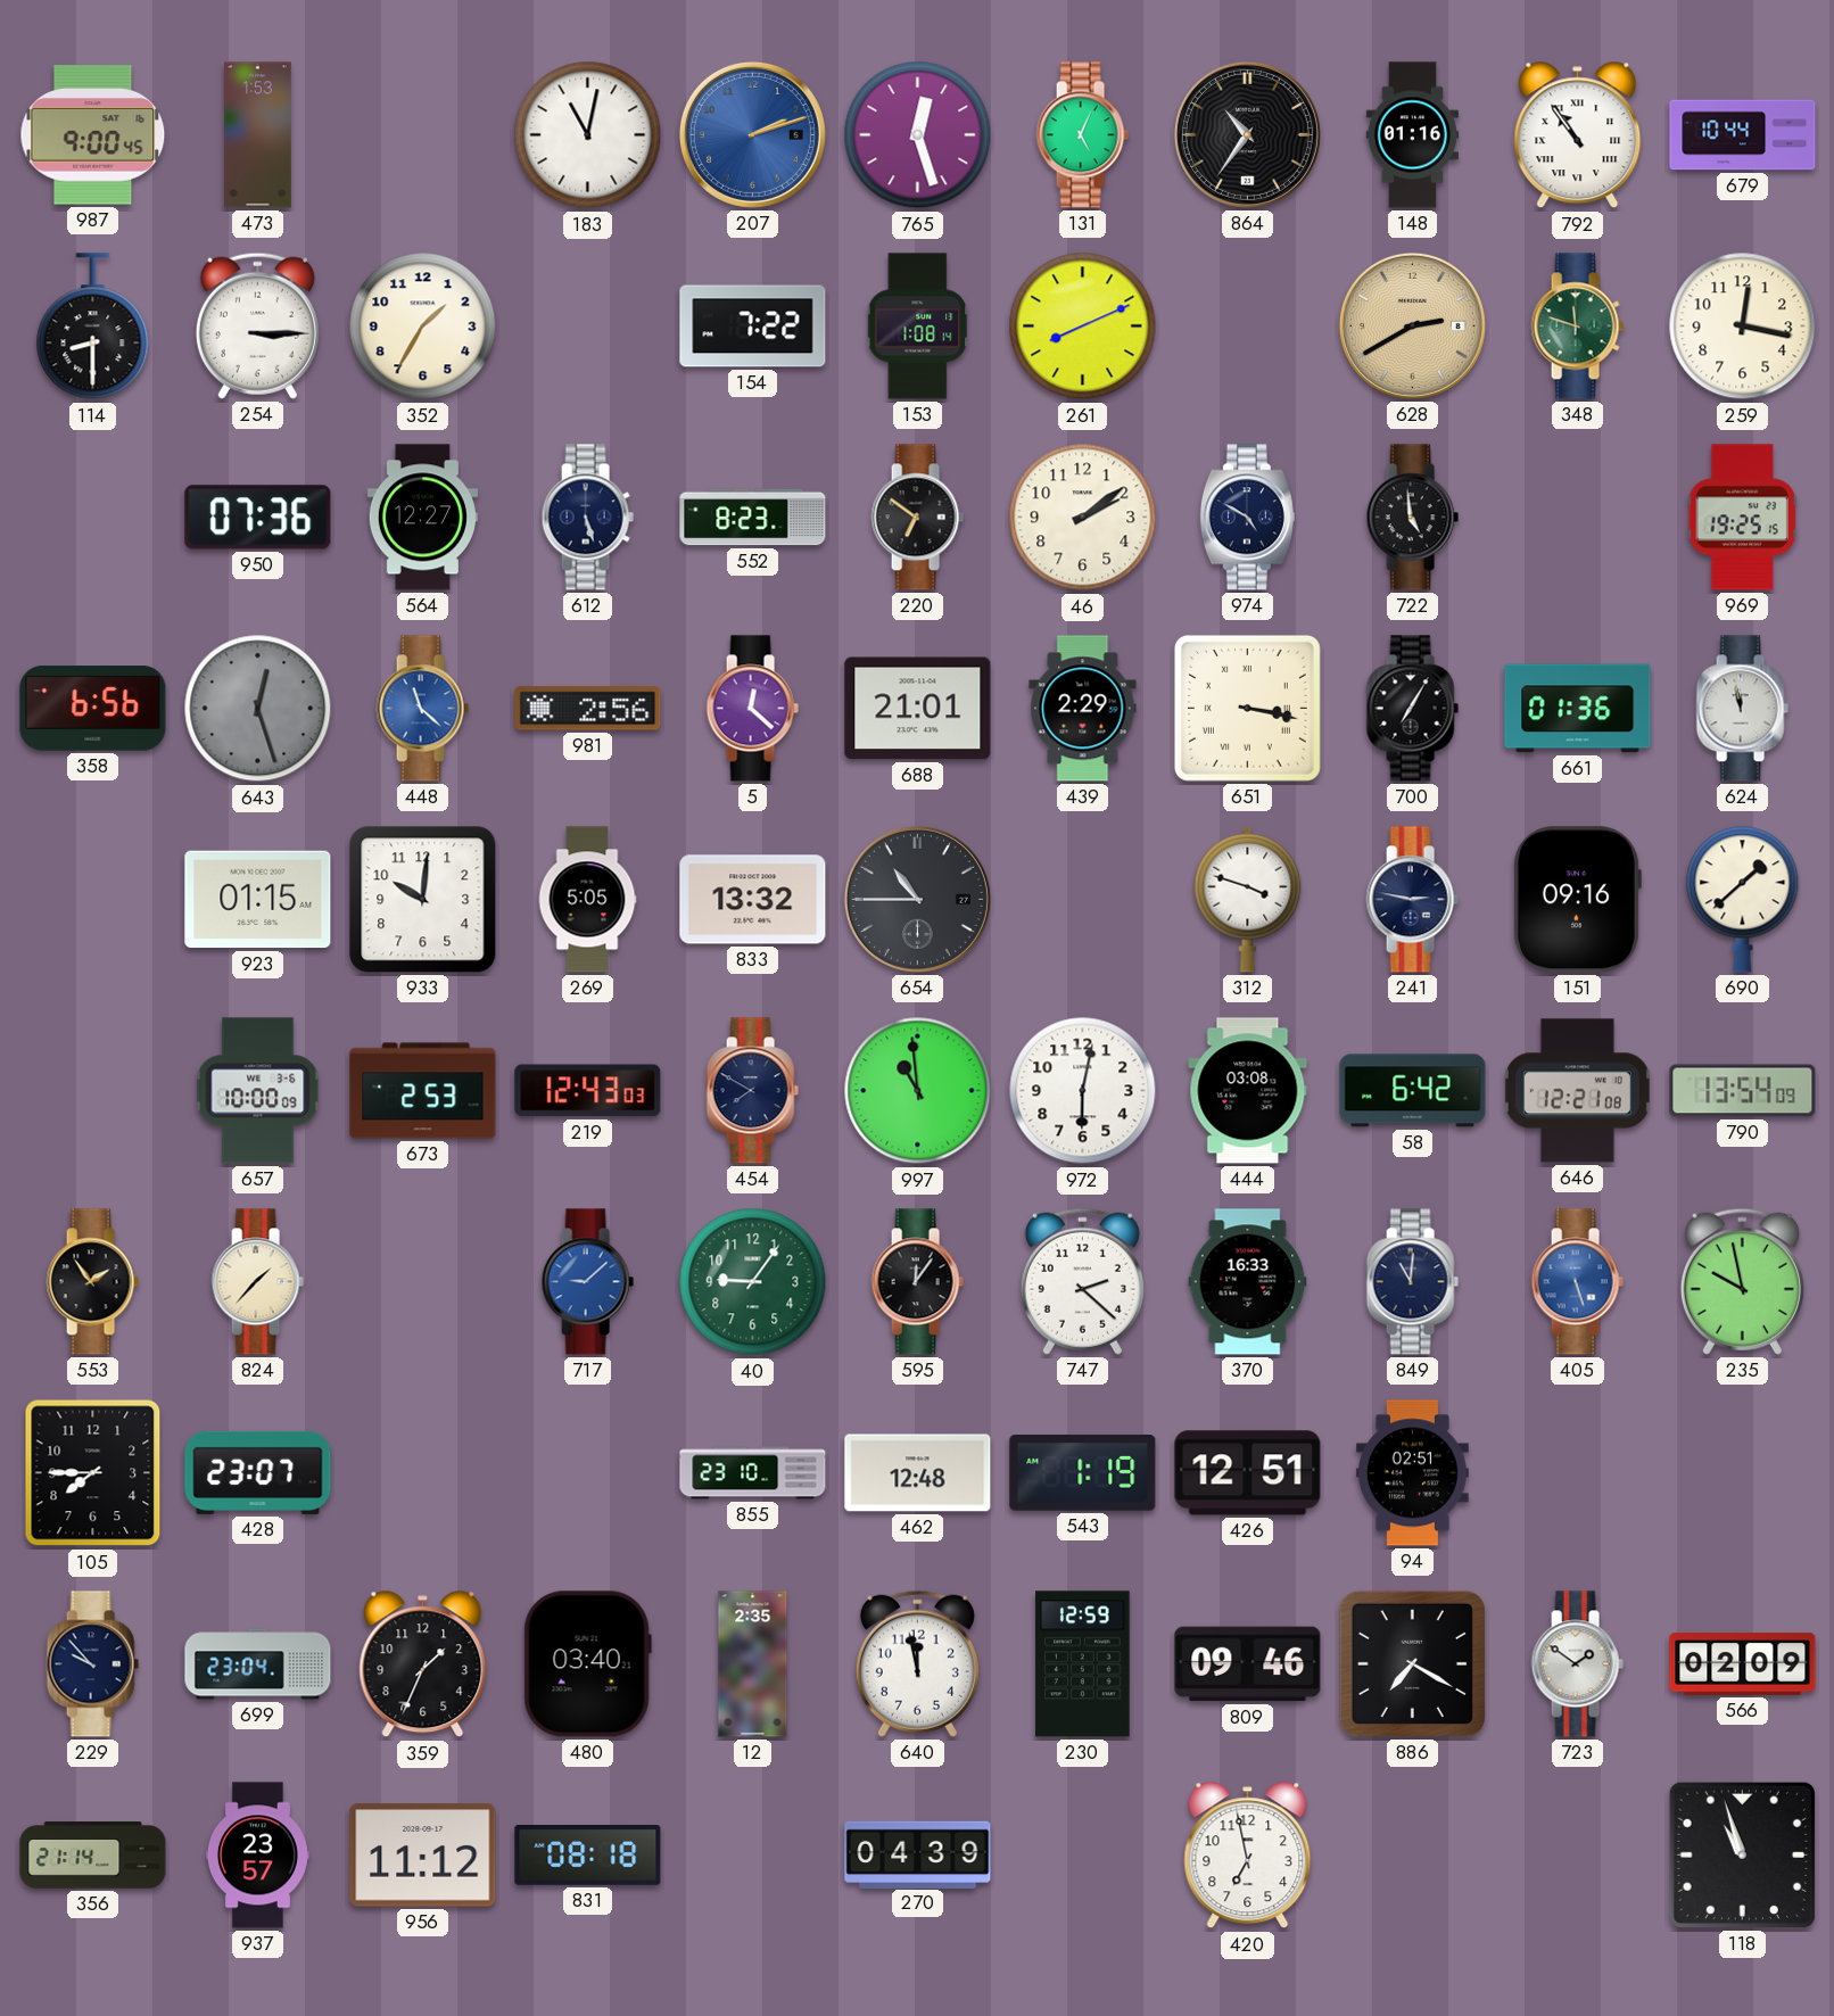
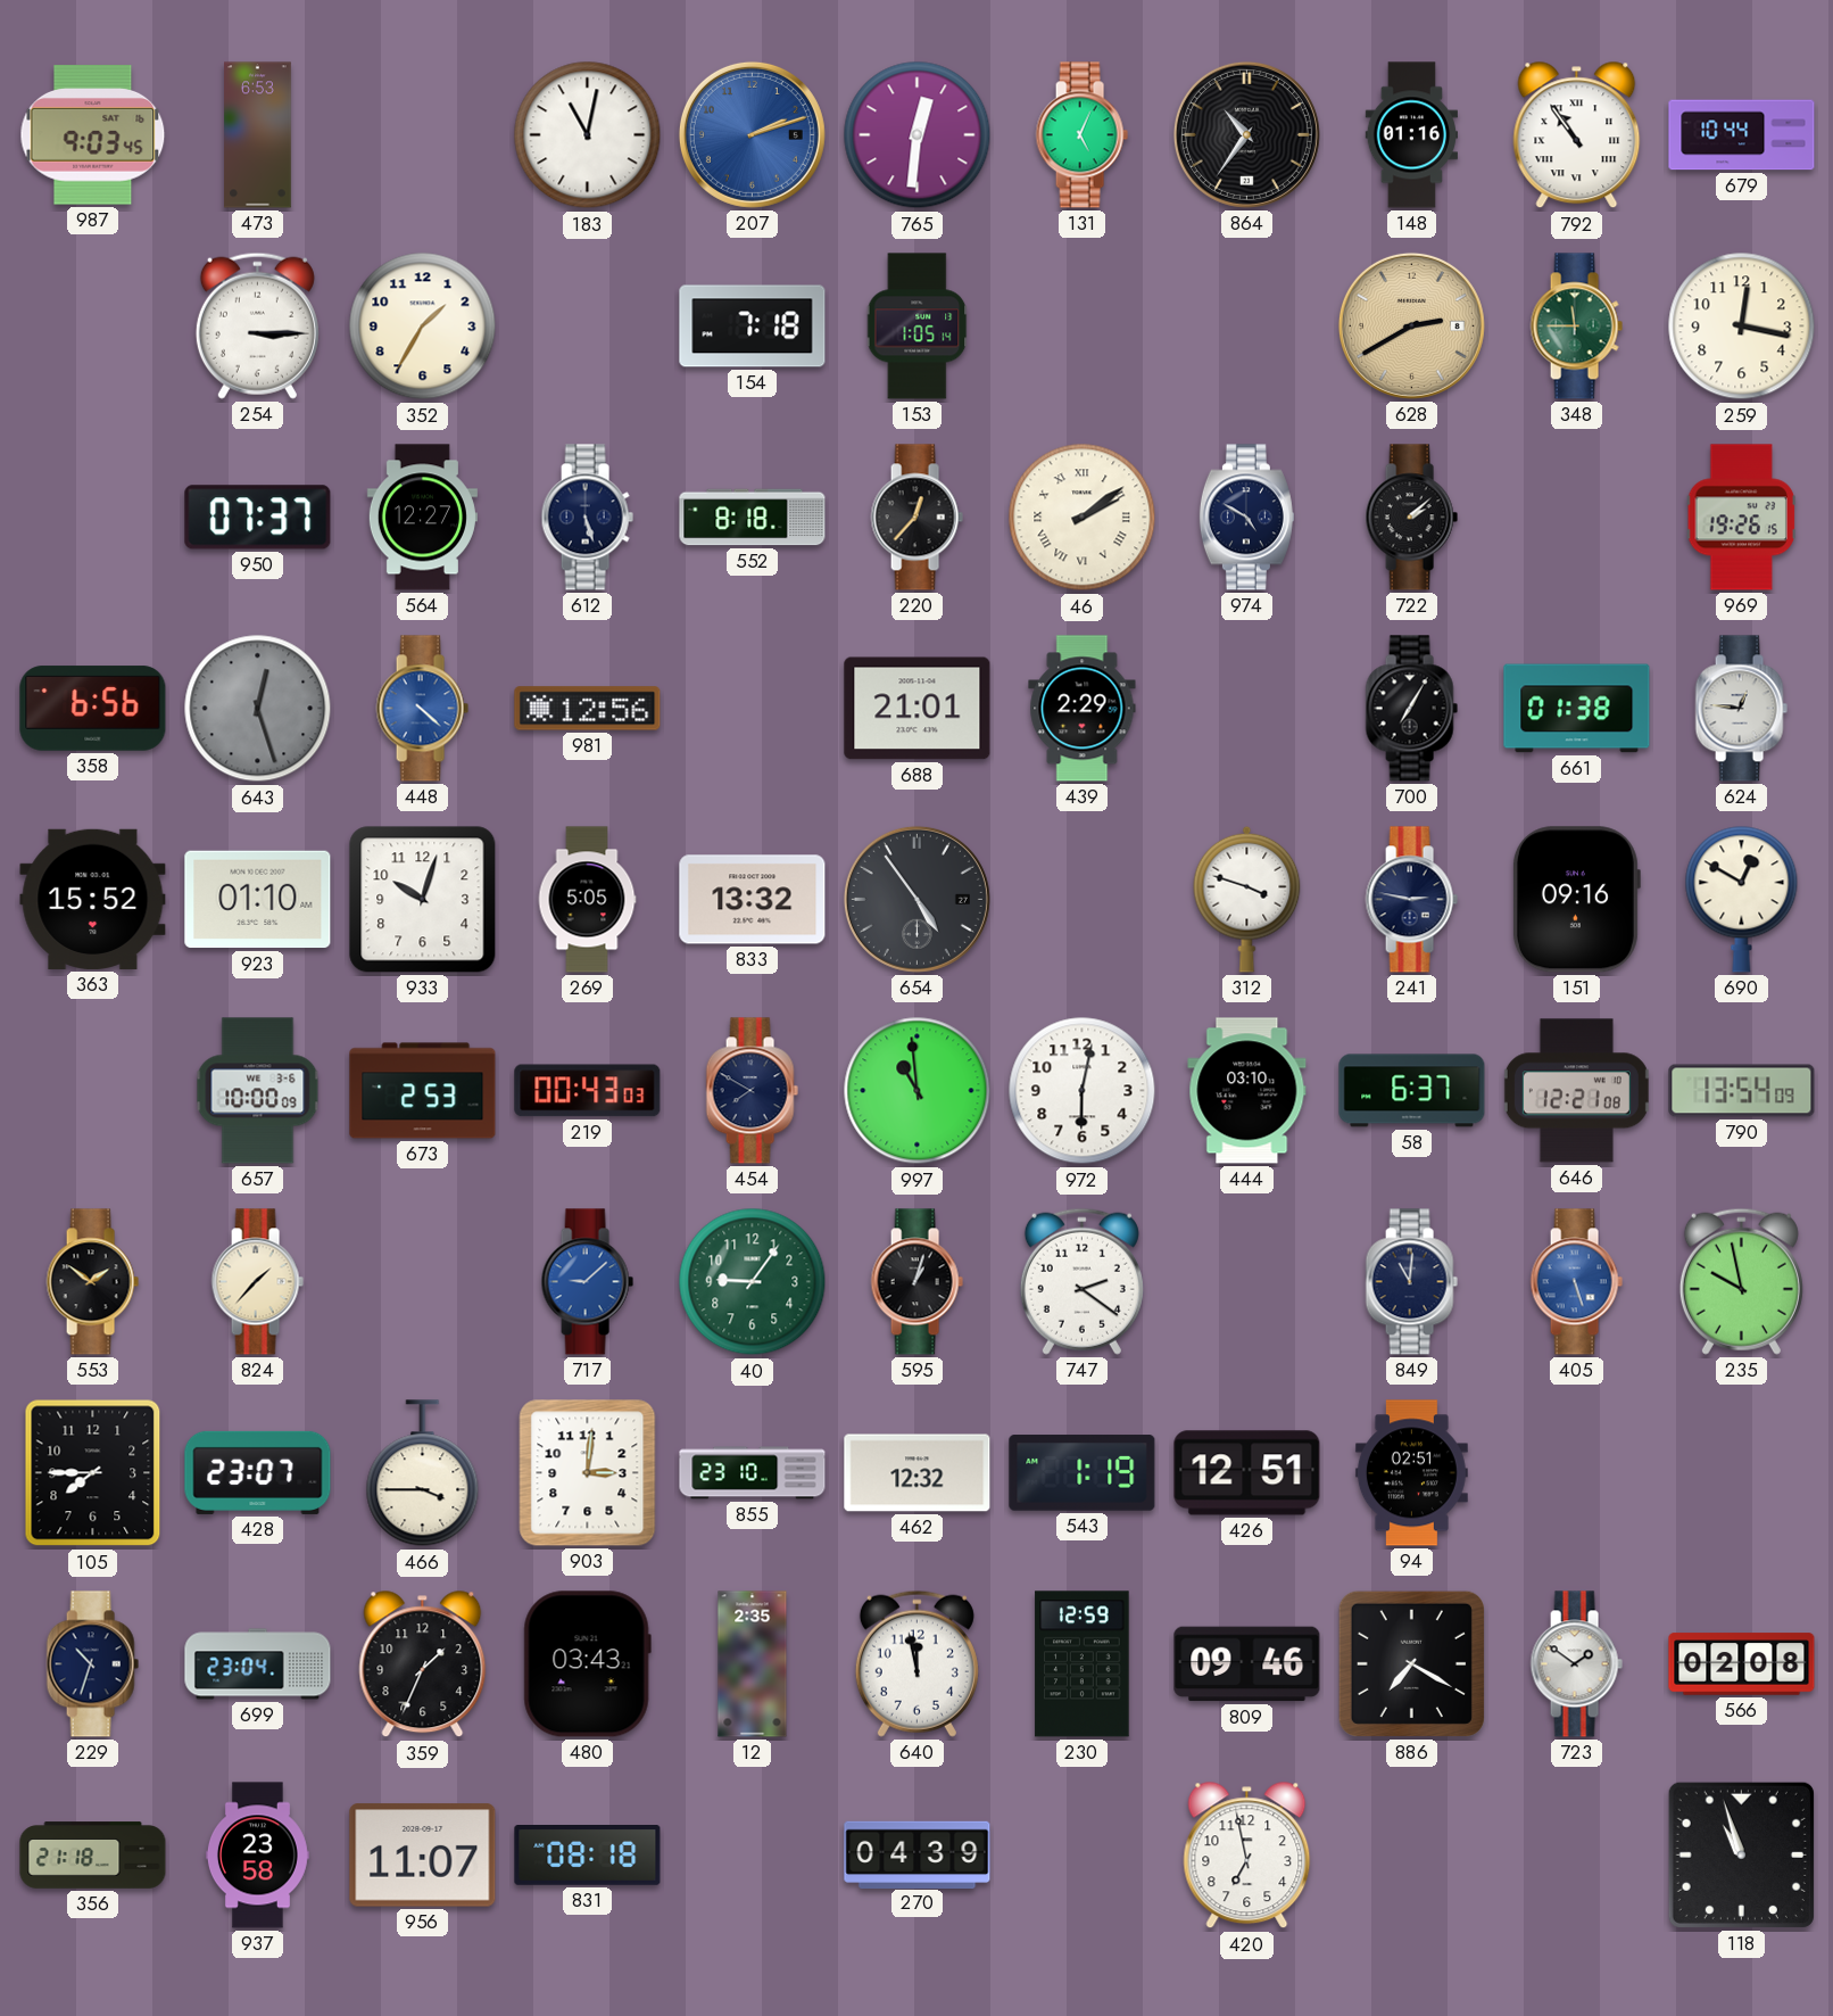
987: 9:00 -> 9:03 (93, 135)
473: 1:53 -> 6:53 (258, 135)
765: 12:27 -> 12:31 (918, 135)
114: 8:30 -> none (93, 327)
154: 7:22 -> 7:18 (753, 327)
153: 1:08 -> 1:05 (918, 327)
261: 8:11 -> none (1083, 327)
348: 11:48 -> 11:45 (1576, 327)
950: 07:36 -> 07:37 (258, 518)
552: 8:23 -> 8:18 (753, 518)
220: 6:51 -> 12:37 (917, 518)
46 numerals: Arabic -> Roman (1083, 518)
722: 4:59 -> 2:08 (1411, 518)
969: 19:25 -> 19:26 (1741, 518)
448: 11:22 -> 4:22 (422, 709)
981: 2:56 -> 12:56 (588, 709)
5: 12:22 -> none (752, 709)
651: 3:17 -> none (1247, 708)
661: 01:36 -> 01:38 (1577, 709)
624: 11:58 -> 12:46 (1741, 709)
363: none -> 15:52 (93, 899)
923: 01:15 -> 01:10 (258, 900)
933: 10:01 -> 10:03 (423, 900)
654: 10:45 -> 4:54 (917, 899)
690: 1:38 -> 12:50 (1742, 899)
219: 12:43 -> 00:43 (588, 1091)
444: 03:08 -> 03:10 (1247, 1091)
58: 6:42 -> 6:37 (1412, 1091)
553: 1:54 -> 1:51 (92, 1282)
595: 12:06 -> 1:03 (917, 1282)
747: 2:22 -> 2:21 (1081, 1281)
370: 16:33 -> none (1248, 1282)
466: none -> 3:45 (423, 1473)
903: none -> 3:01 (588, 1473)
462: 12:48 -> 12:32 (918, 1473)
229: 9:53 -> 10:33 (92, 1664)
480: 03:40 -> 03:43 (587, 1664)
566: 02:09 -> 02:08 (1742, 1664)
356: 21:14 -> 21:18 (93, 1856)
937: 23:57 -> 23:58 (257, 1856)
956: 11:12 -> 11:07 (423, 1856)
